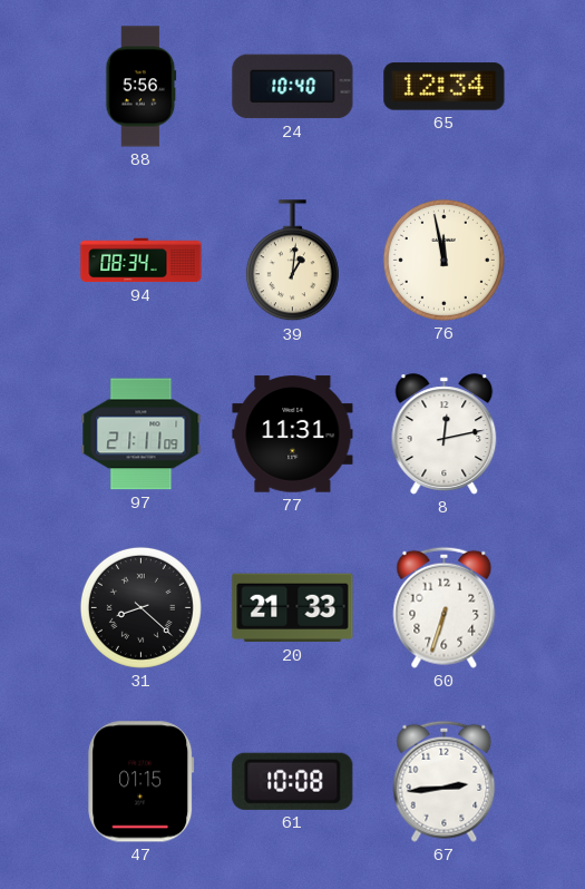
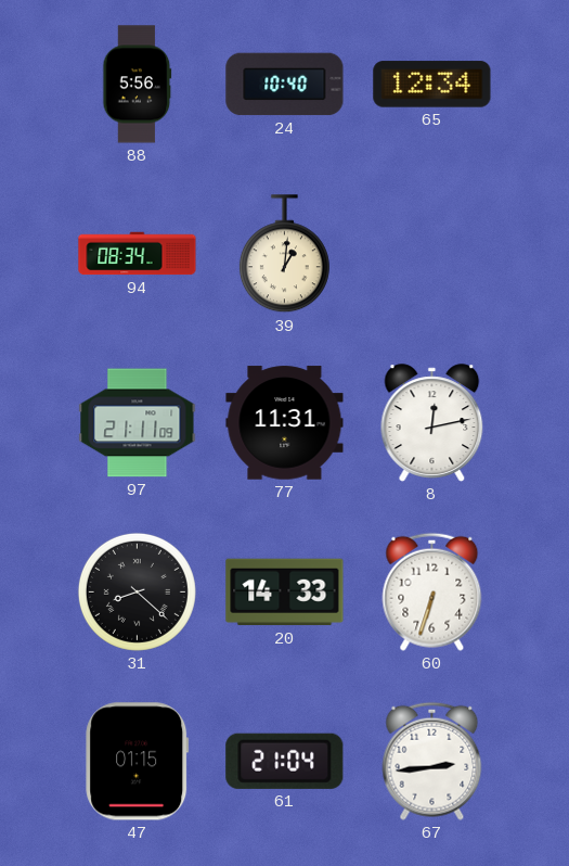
76: 11:58 -> none (443, 260)
20: 21:33 -> 14:33 (285, 593)
61: 10:08 -> 21:04 (285, 761)
